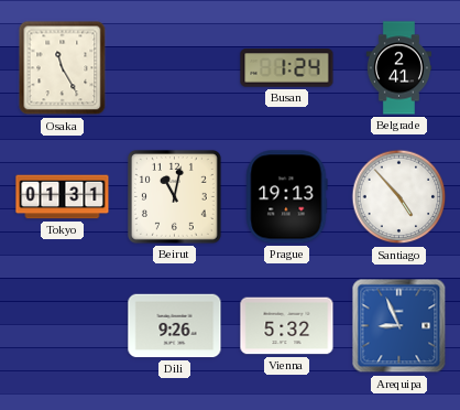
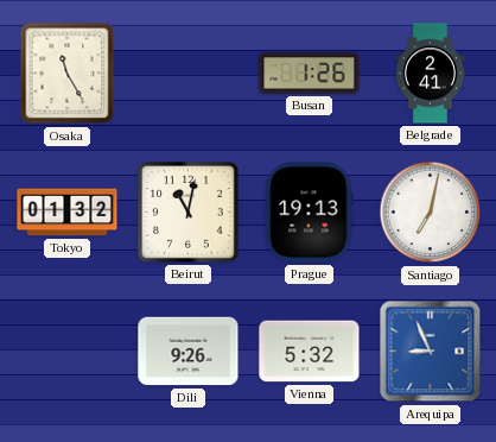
Busan: 1:24 -> 1:26 (310, 74)
Tokyo: 01:31 -> 01:32 (68, 213)
Santiago: 4:53 -> 7:02 (431, 213)
